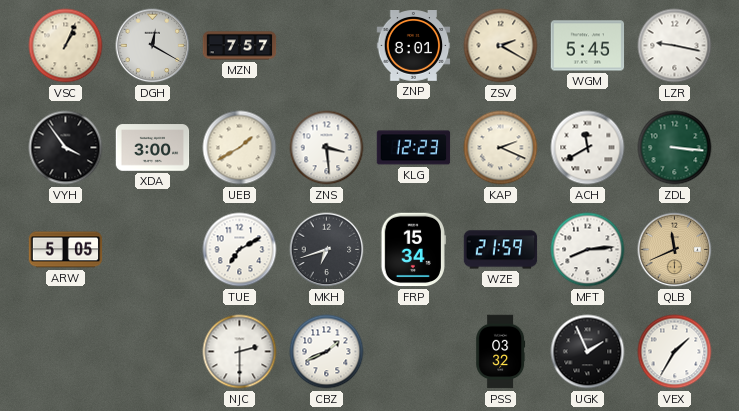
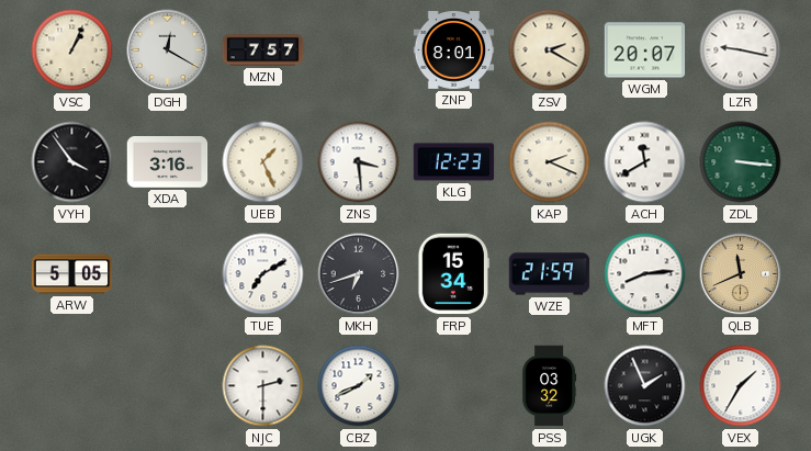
WGM: 5:45 -> 20:07 (645, 50)
XDA: 3:00 -> 3:16 (168, 162)
UEB: 1:40 -> 1:26 (263, 162)
